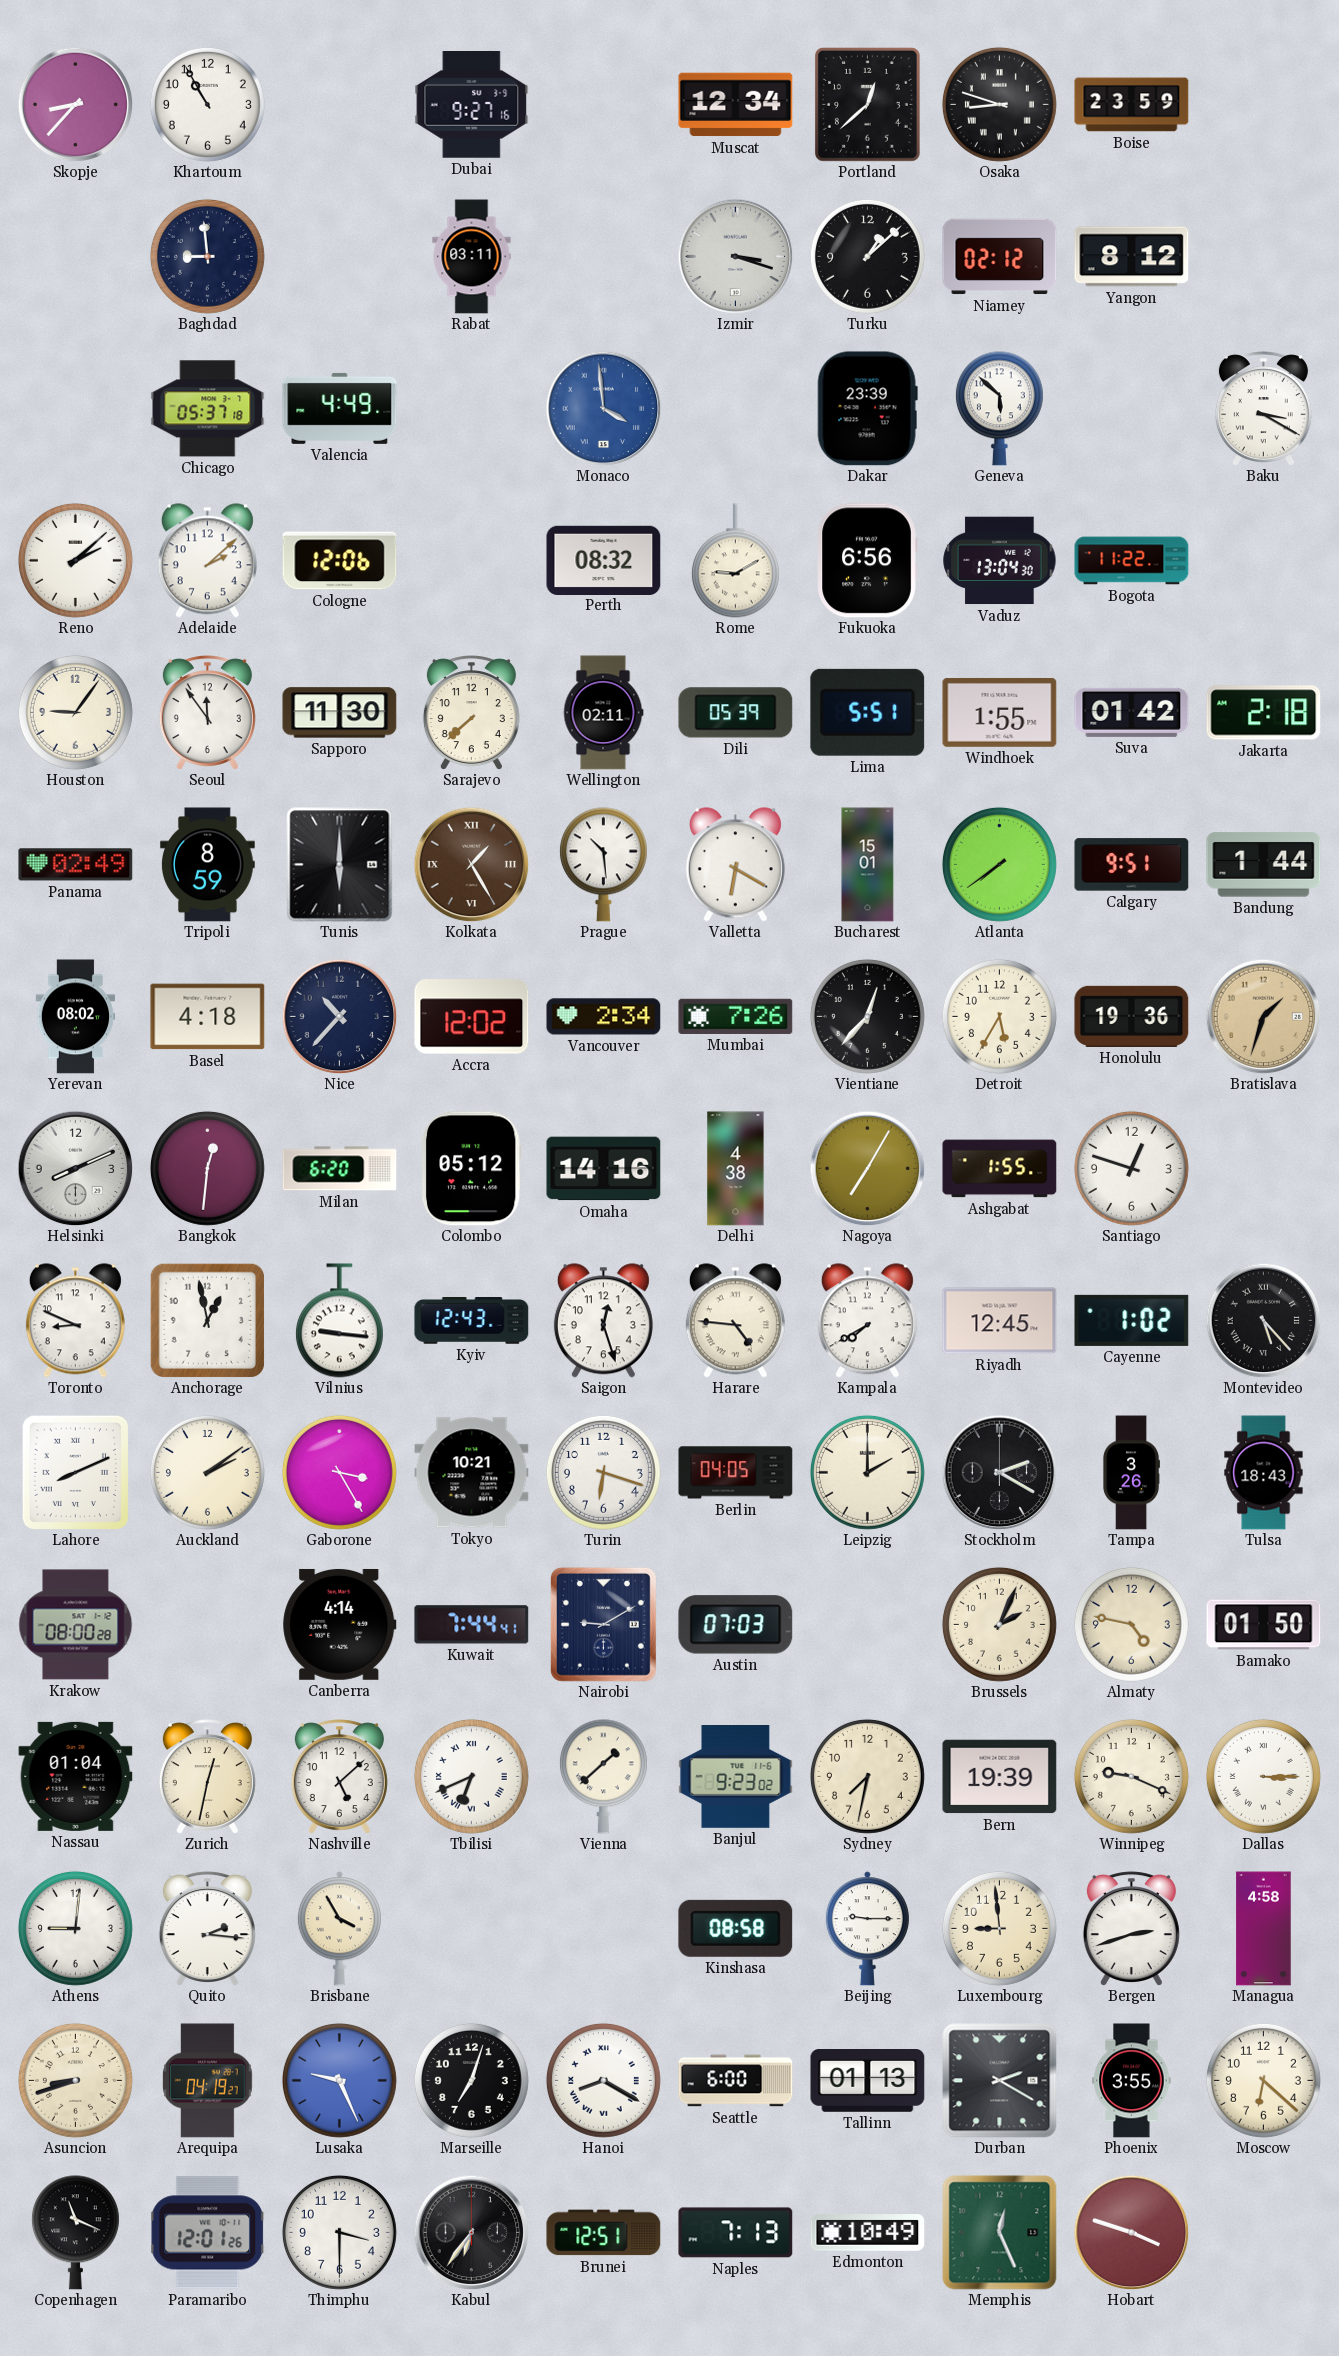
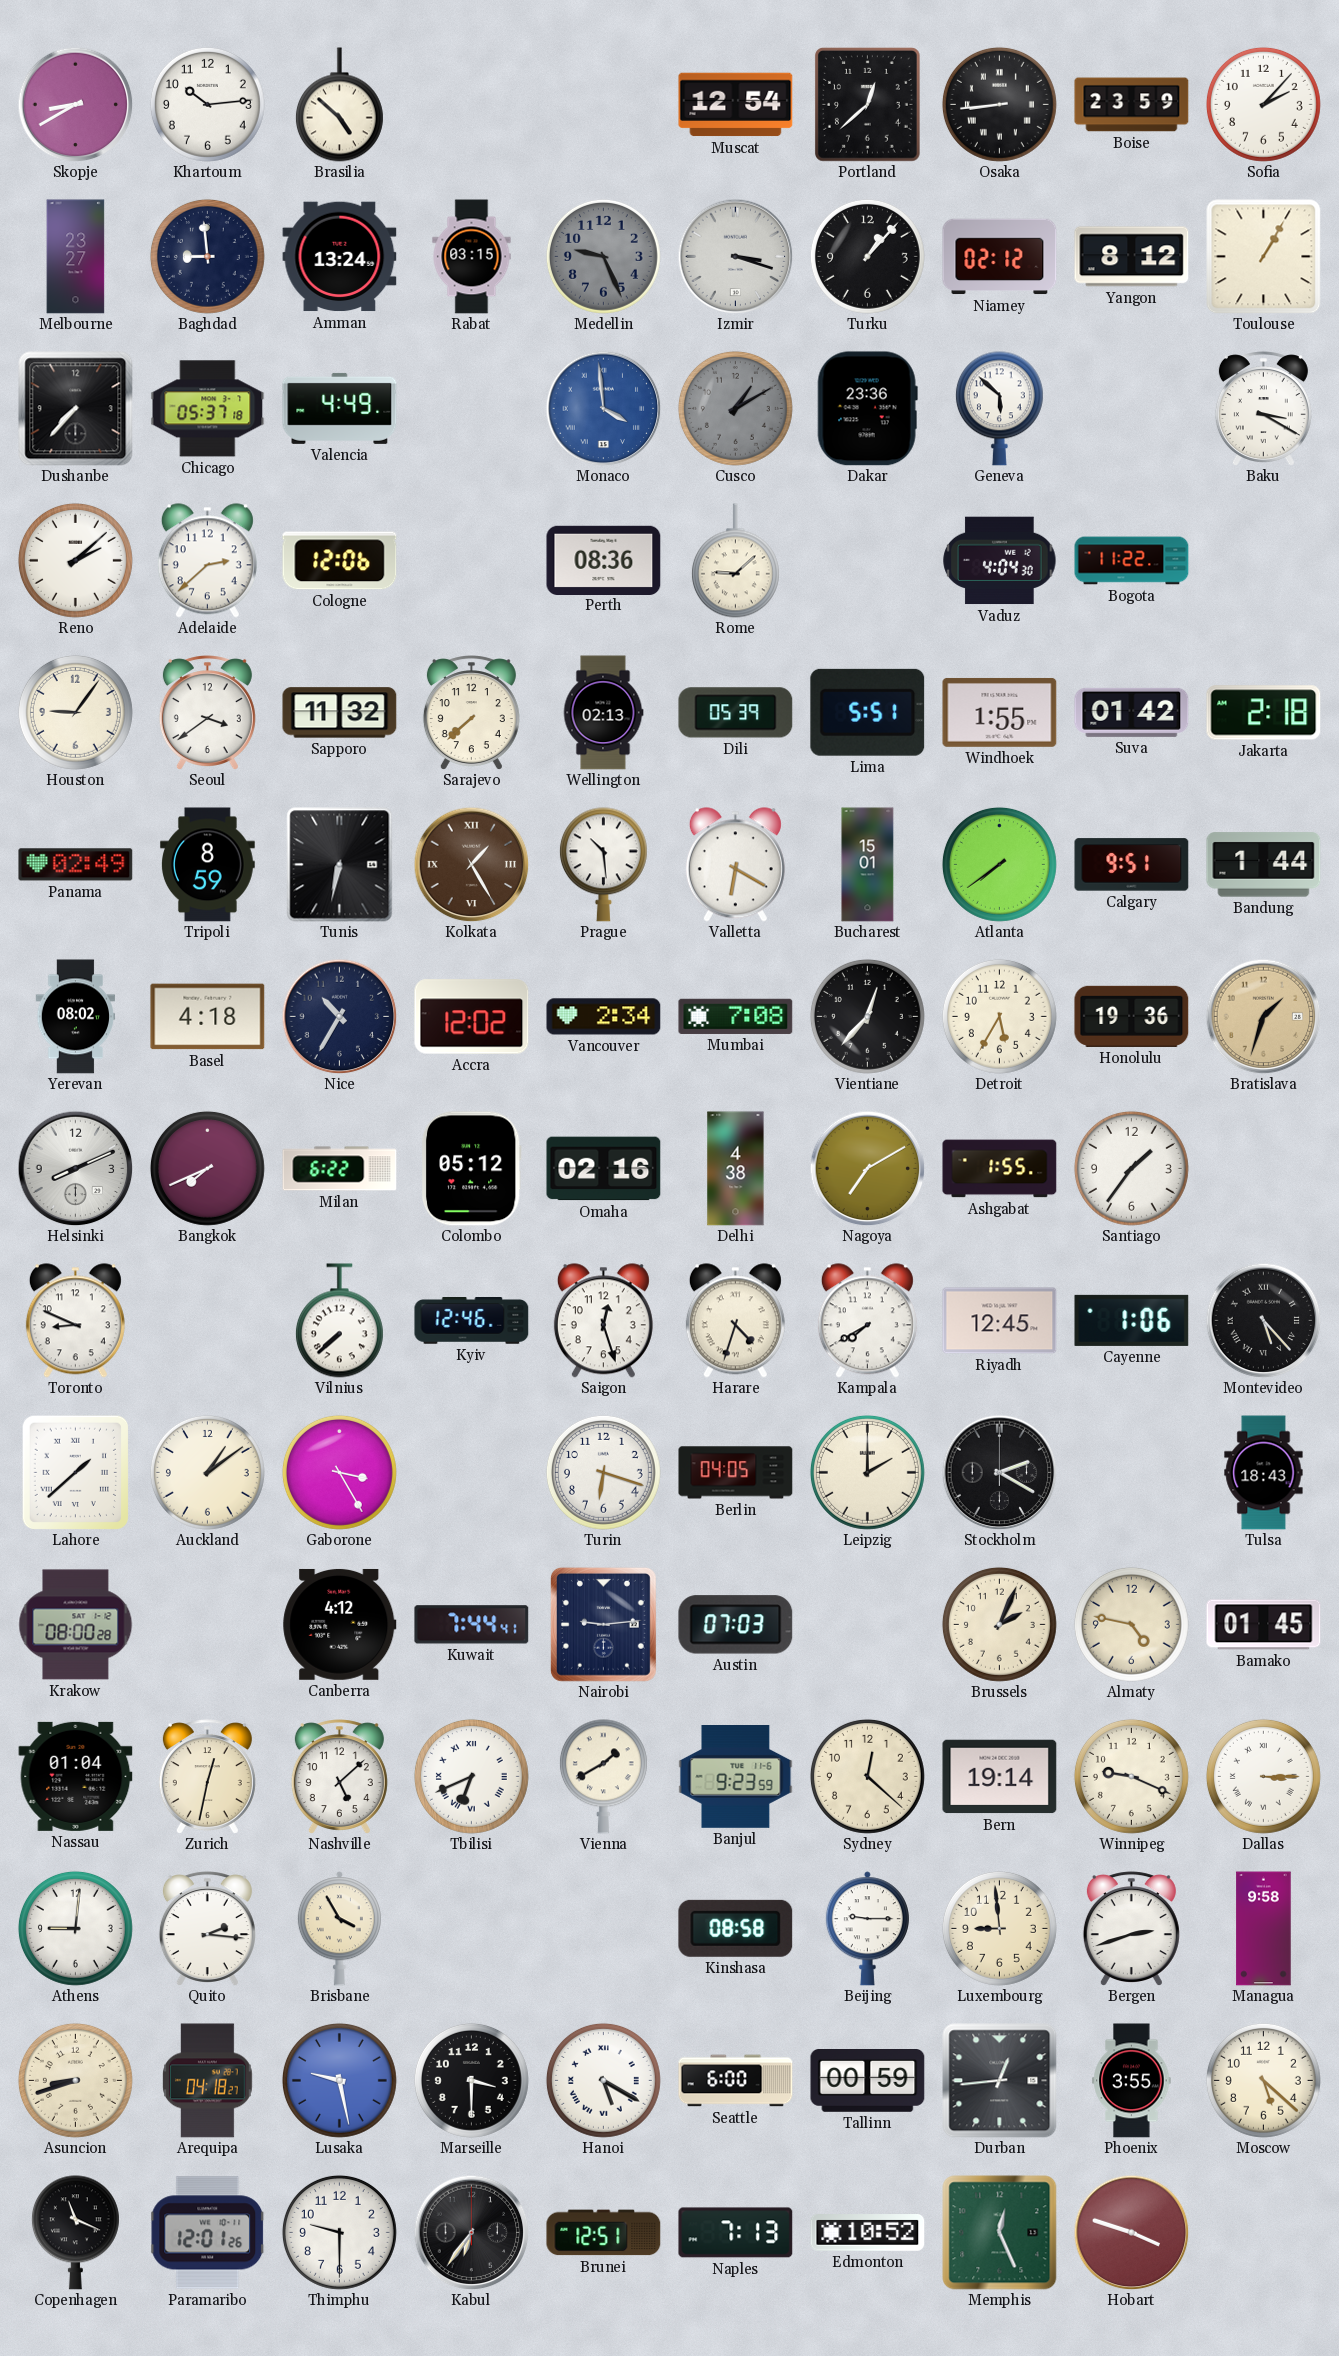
Skopje: 8:37 -> 8:40 (75, 104)
Khartoum: 10:55 -> 10:14 (207, 104)
Brasilia: none -> 4:52 (339, 105)
Dubai: 9:27 -> none (472, 105)
Muscat: 12:34 -> 12:54 (736, 105)
Osaka: 8:48 -> 8:44 (999, 104)
Sofia: none -> 2:07 (1263, 104)
Melbourne: none -> 23:27 (76, 257)
Amman: none -> 13:24 (340, 257)
Rabat: 03:11 -> 03:15 (472, 257)
Medellin: none -> 9:26 (603, 256)
Turku: 1:08 -> 1:07 (867, 256)
Toulouse: none -> 1:05 (1264, 257)
Dushanbe: none -> 7:37 (76, 409)
Cusco: none -> 1:10 (735, 408)
Dakar: 23:39 -> 23:36 (867, 409)
Adelaide: 2:08 -> 2:38 (207, 561)
Perth: 08:32 -> 08:36 (604, 560)
Rome: 9:10 -> 9:08 (735, 561)
Fukuoka: 6:56 -> none (867, 561)
Vaduz: 13:04 -> 4:04 (1000, 561)
Seoul: 11:54 -> 3:39 (207, 712)
Sapporo: 11:30 -> 11:32 (340, 713)
Wellington: 02:11 -> 02:13 (603, 713)
Tunis: 6:00 -> 6:32 (340, 865)
Nice: 10:37 -> 10:35 (339, 1016)
Mumbai: 7:26 -> 7:08 (736, 1016)
Bangkok: 12:31 -> 7:41 (207, 1168)
Milan: 6:20 -> 6:22 (340, 1169)
Omaha: 14:16 -> 02:16 (604, 1169)
Nagoya: 7:05 -> 7:10 (867, 1168)
Santiago: 12:48 -> 1:36 (1131, 1168)
Anchorage: 12:58 -> none (207, 1320)
Vilnius: 9:16 -> 7:38 (339, 1321)
Kyiv: 12:43 -> 12:46 (472, 1321)
Harare: 4:46 -> 4:33 (735, 1321)
Cayenne: 1:02 -> 1:06 (1132, 1320)
Lahore: 8:11 -> 1:38 (75, 1472)
Auckland: 2:09 -> 1:09 (207, 1472)
Tokyo: 10:21 -> none (472, 1473)
Tampa: 3:26 -> none (1131, 1473)
Canberra: 4:14 -> 4:12 (340, 1624)
Nairobi: 9:10 -> 9:14 (603, 1624)
Bamako: 01:50 -> 01:45 (1264, 1625)
Vienna: 1:38 -> 1:40 (603, 1777)
Banjul: 9:23:02 -> 9:23:59 (736, 1777)
Sydney: 7:32 -> 12:22 (867, 1776)
Bern: 19:39 -> 19:14 (1000, 1777)
Managua: 4:58 -> 9:58 (1264, 1929)
Arequipa: 04:19 -> 04:18 (208, 2081)
Lusaka: 9:26 -> 9:28 (339, 2080)
Marseille: 7:03 -> 3:30 (471, 2080)
Hanoi: 8:20 -> 5:20 (603, 2080)
Tallinn: 01:13 -> 00:59 (868, 2081)
Durban: 2:20 -> 12:44 (1000, 2081)
Moscow: 6:22 -> 5:22 (1263, 2080)
Thimphu: 3:30 -> 9:30 (339, 2232)
Edmonton: 10:49 -> 10:52 (868, 2233)
